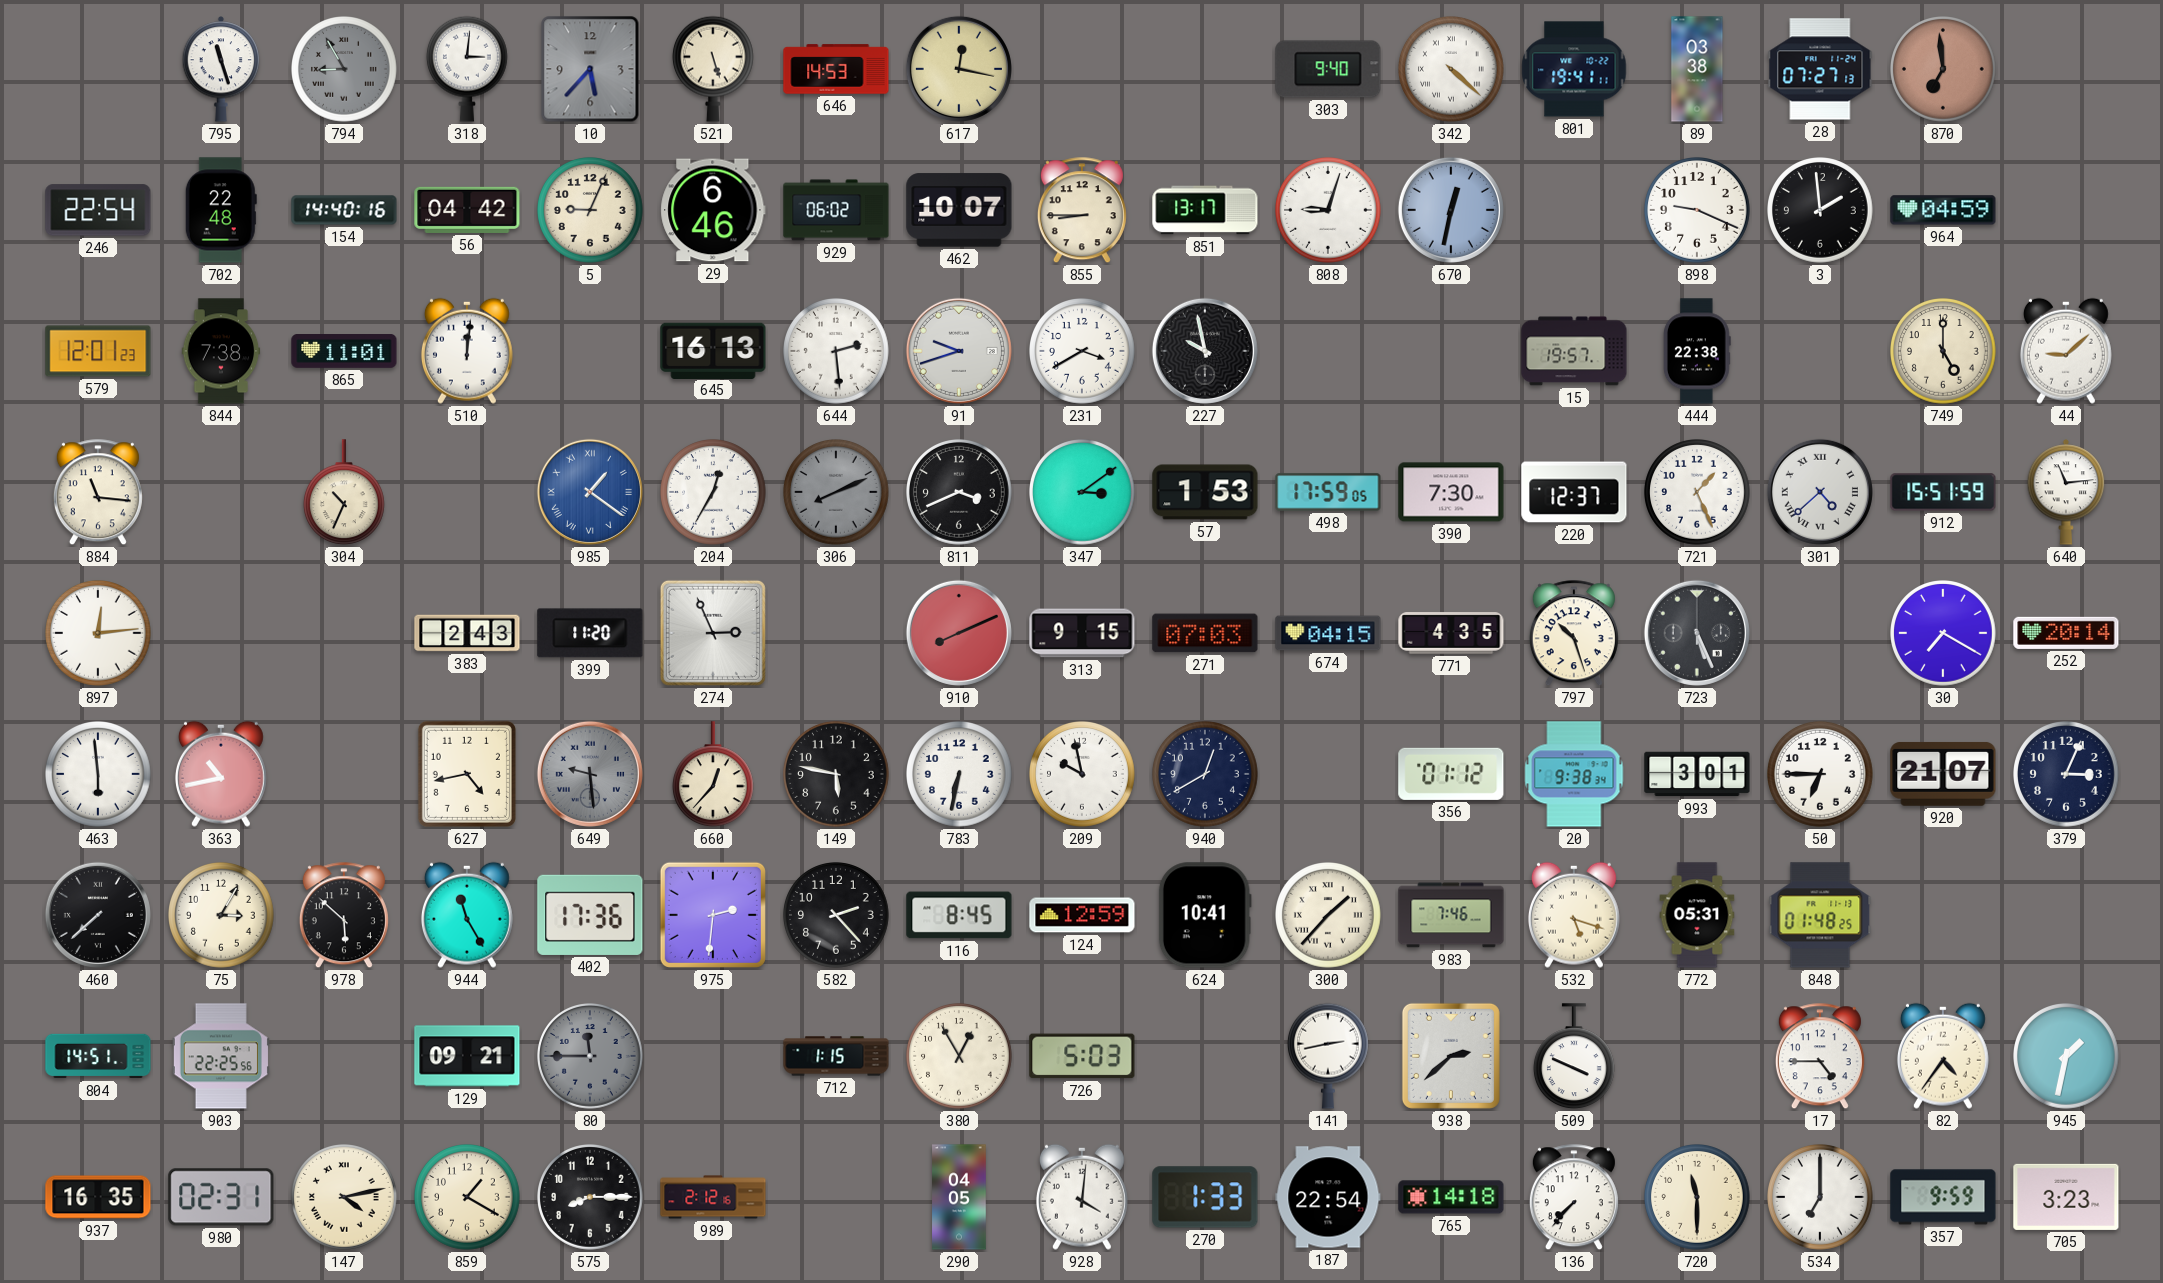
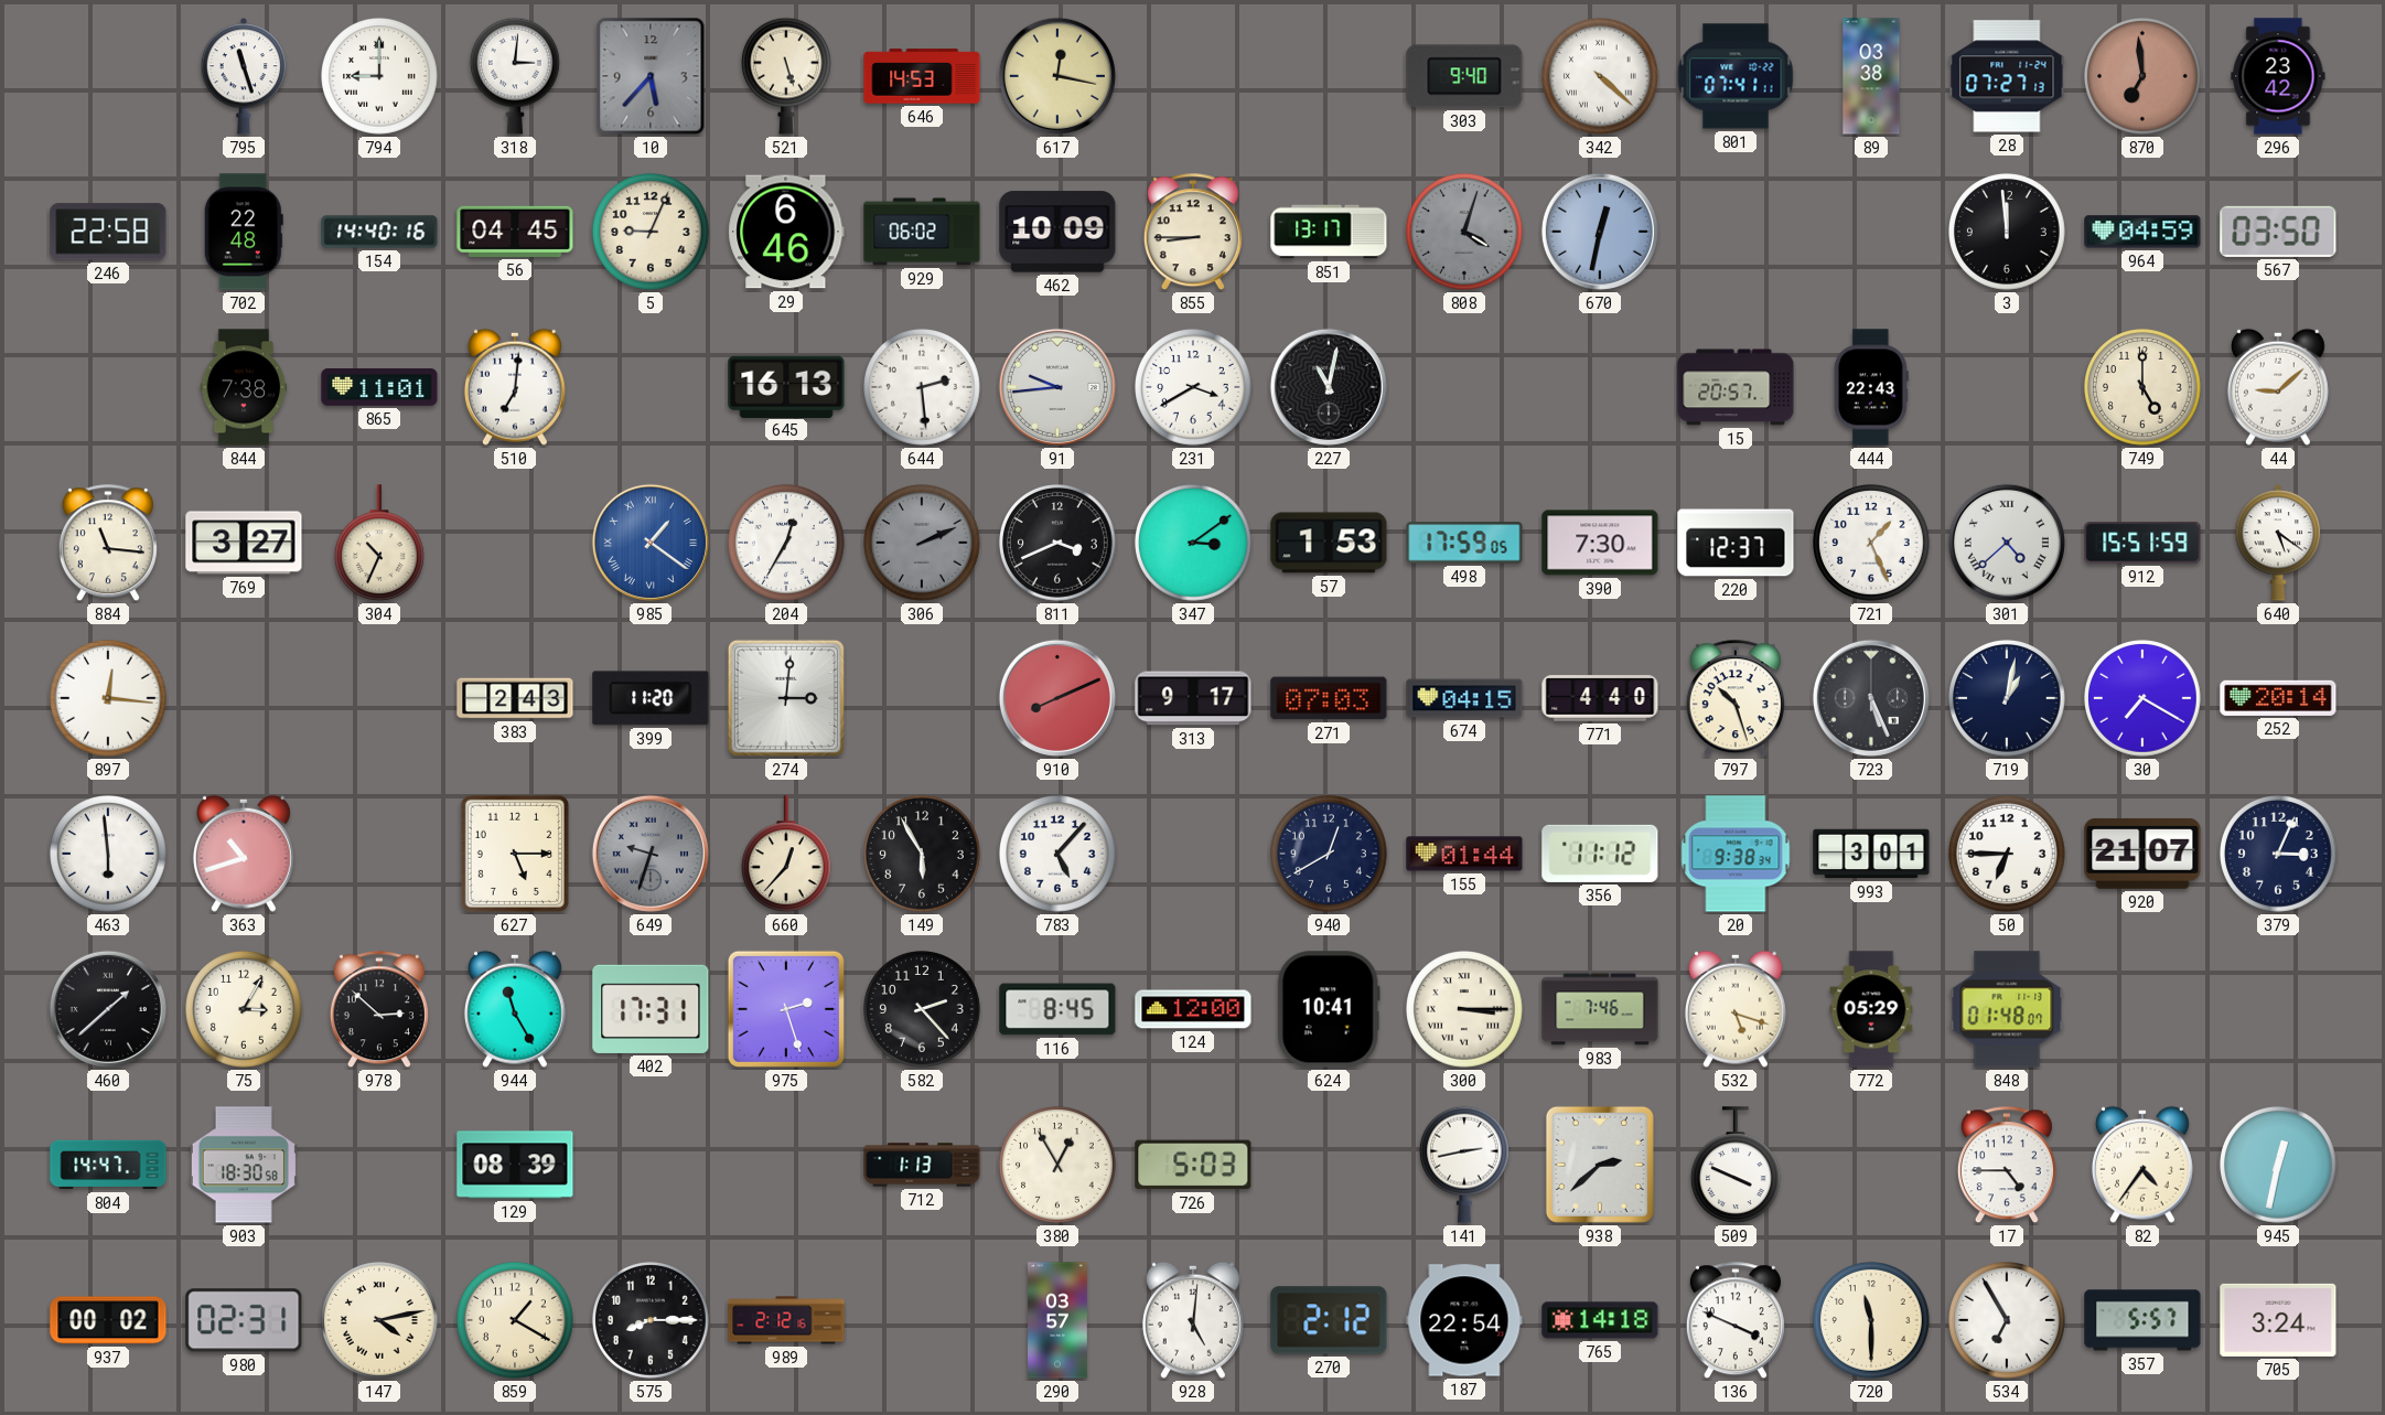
794: 8:55 -> 9:00 (380, 77)
794 dial: grey -> white (380, 77)
801: 19:41 -> 07:41 (1736, 76)
296: none -> 23:42 (2278, 76)
246: 22:54 -> 22:58 (108, 232)
56: 04:42 -> 04:45 (515, 232)
462: 10:07 -> 10:09 (1057, 232)
808: 9:03 -> 4:03 (1465, 233)
808 dial: white -> grey (1465, 233)
898: 9:19 -> none (1698, 211)
3: 1:59 -> 11:59 (2008, 233)
567: none -> 03:50 (2278, 232)
579: 12:01 -> none (98, 351)
510: 12:01 -> 7:01 (515, 387)
91: 9:42 -> 9:44 (1057, 387)
227: 9:58 -> 11:02 (1329, 387)
15: 19:57 -> 20:57 (1736, 387)
444: 22:38 -> 22:43 (1871, 387)
769: none -> 3:27 (244, 543)
306: 8:11 -> 2:11 (923, 544)
640: 11:14 -> 5:21 (2278, 543)
897: 12:14 -> 12:16 (109, 699)
274: 2:56 -> 3:01 (786, 698)
313: 9:15 -> 9:17 (1193, 698)
771: 4:35 -> 4:40 (1600, 698)
719: none -> 1:02 (2008, 699)
363: 10:43 -> 10:42 (244, 854)
627: 4:43 -> 5:15 (515, 854)
649: 9:29 -> 9:33 (651, 854)
149: 5:47 -> 5:55 (923, 855)
783: 6:32 -> 5:07 (1059, 855)
209: 9:58 -> none (1083, 775)
155: none -> 01:44 (1464, 854)
356: 01:12 -> 11:12 (1600, 854)
460: 7:38 -> 1:38 (108, 1009)
978: 5:52 -> 2:52 (379, 1010)
402: 17:36 -> 17:31 (651, 1009)
975: 2:31 -> 2:27 (786, 1009)
124: 12:59 -> 12:00 (1193, 1009)
300: 1:37 -> 3:15 (1465, 1010)
772: 05:31 -> 05:29 (1871, 1009)
848: 01:48:25 -> 01:48:07 (2007, 1009)
804: 14:51 -> 14:47 (108, 1165)
903: 22:25 -> 18:30 (244, 1165)
129: 09:21 -> 08:39 (515, 1165)
80: 11:45 -> none (591, 1057)
712: 1:15 -> 1:13 (922, 1165)
945: 1:32 -> 12:32 (2279, 1166)
937: 16:35 -> 00:02 (108, 1320)
290: 04:05 -> 03:57 (1057, 1320)
928: 4:01 -> 5:01 (1193, 1320)
270: 1:33 -> 2:12 (1329, 1320)
136: 7:37 -> 3:49 (1736, 1321)
534: 7:00 -> 6:55 (2008, 1321)
357: 9:59 -> 5:57 (2142, 1320)
705: 3:23 -> 3:24 (2278, 1320)
